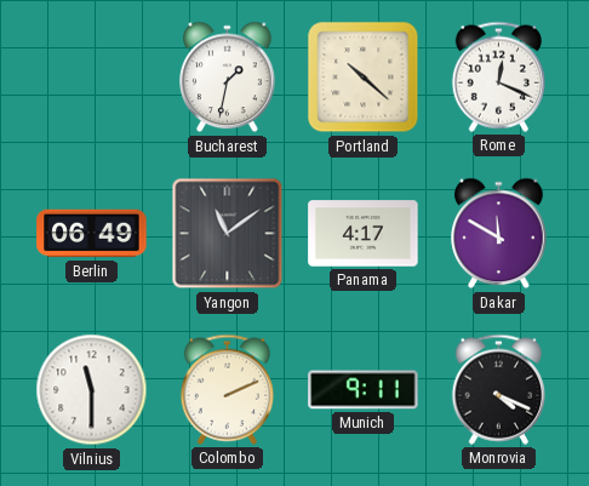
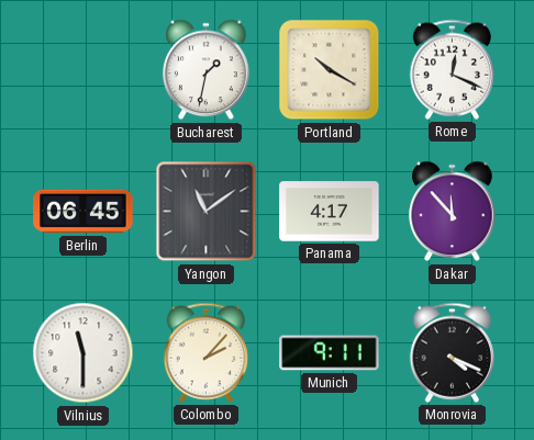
Portland: 10:22 -> 10:20 (330, 70)
Berlin: 06:49 -> 06:45 (84, 212)
Dakar: 11:50 -> 11:53 (453, 212)
Colombo: 2:11 -> 2:07 (205, 352)
